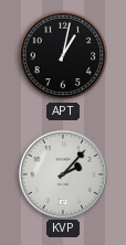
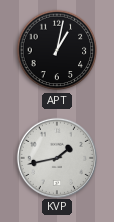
KVP: 2:07 -> 1:43 (56, 157)
